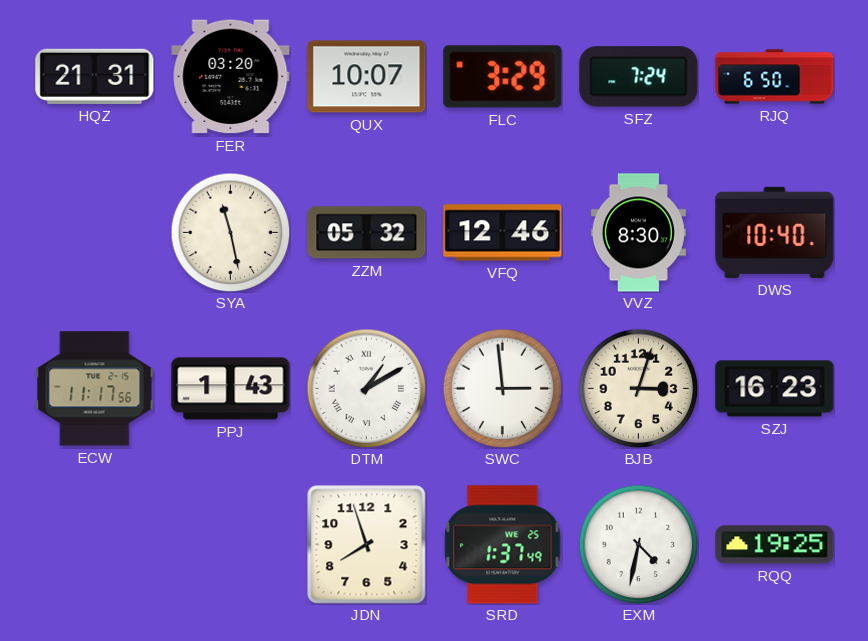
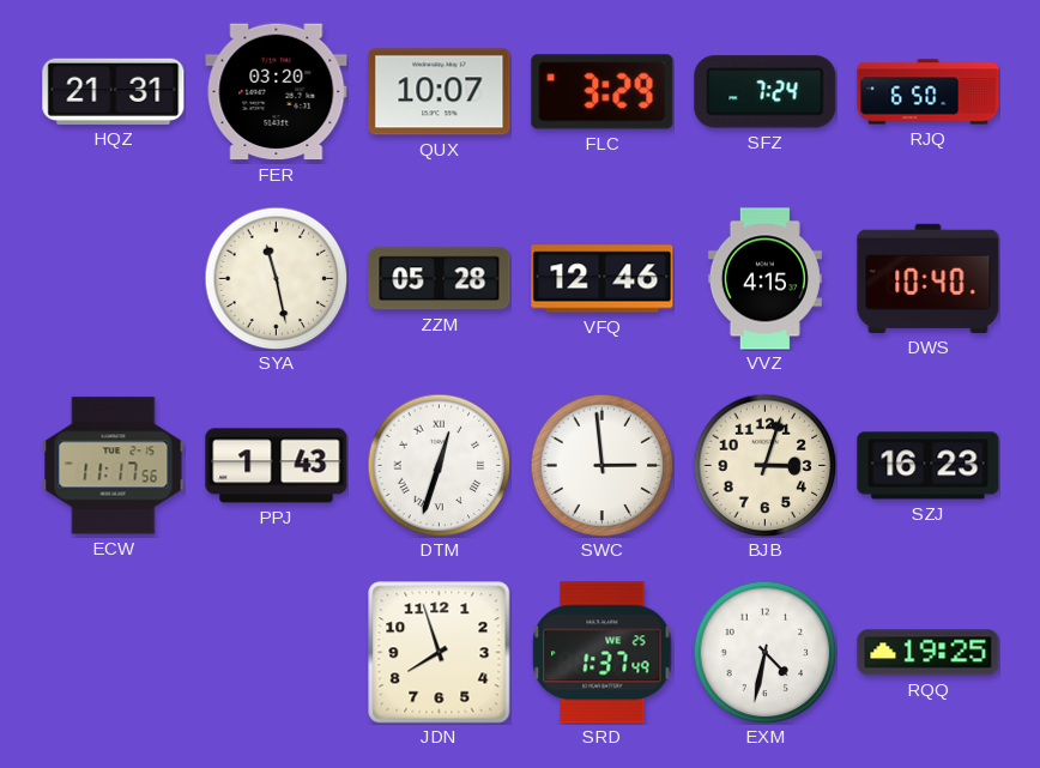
ZZM: 05:32 -> 05:28 (440, 279)
VVZ: 8:30 -> 4:15 (764, 279)
DTM: 1:10 -> 12:33 (439, 465)
